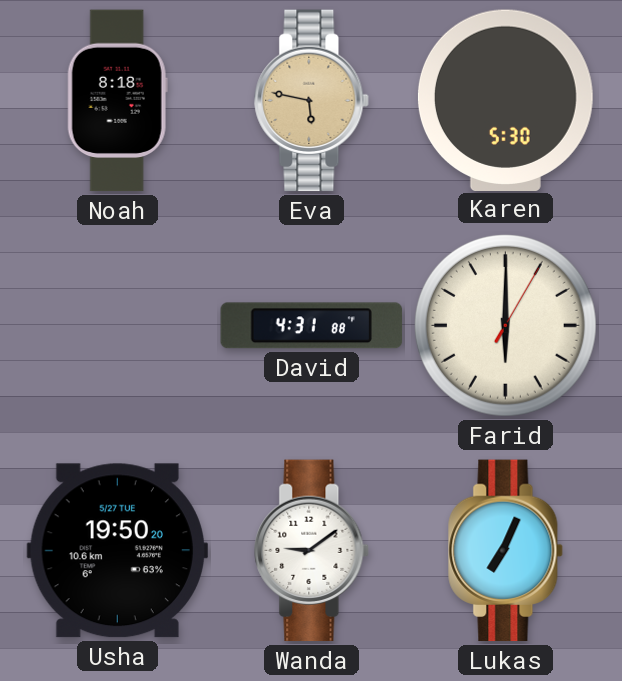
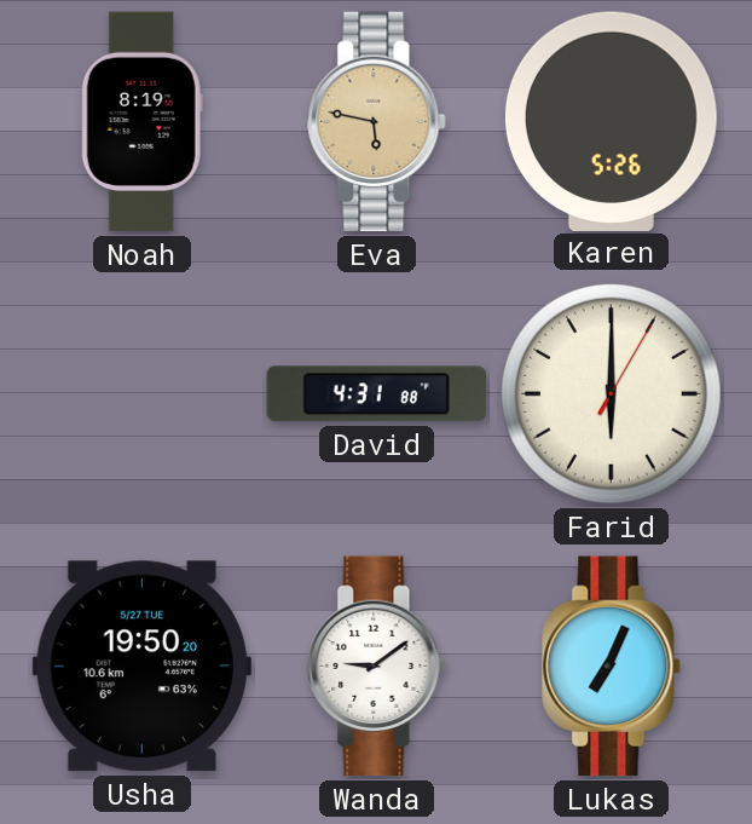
Noah: 8:18 -> 8:19 (141, 122)
Karen: 5:30 -> 5:26 (611, 121)
